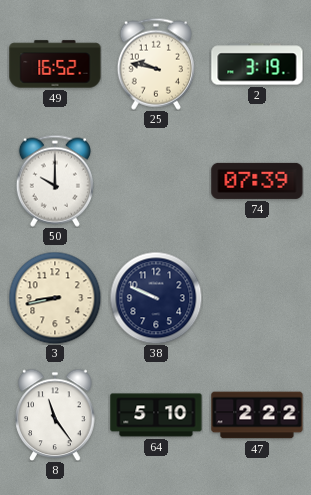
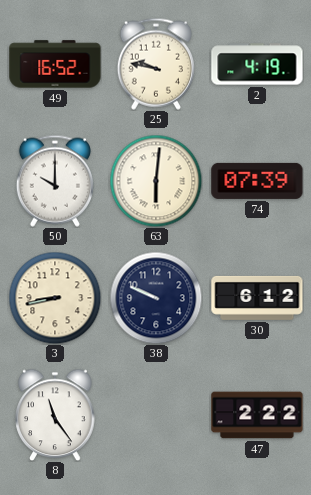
2: 3:19 -> 4:19 (257, 64)
63: none -> 6:01 (156, 181)
30: none -> 6:12 (257, 298)
64: 5:10 -> none (156, 415)
